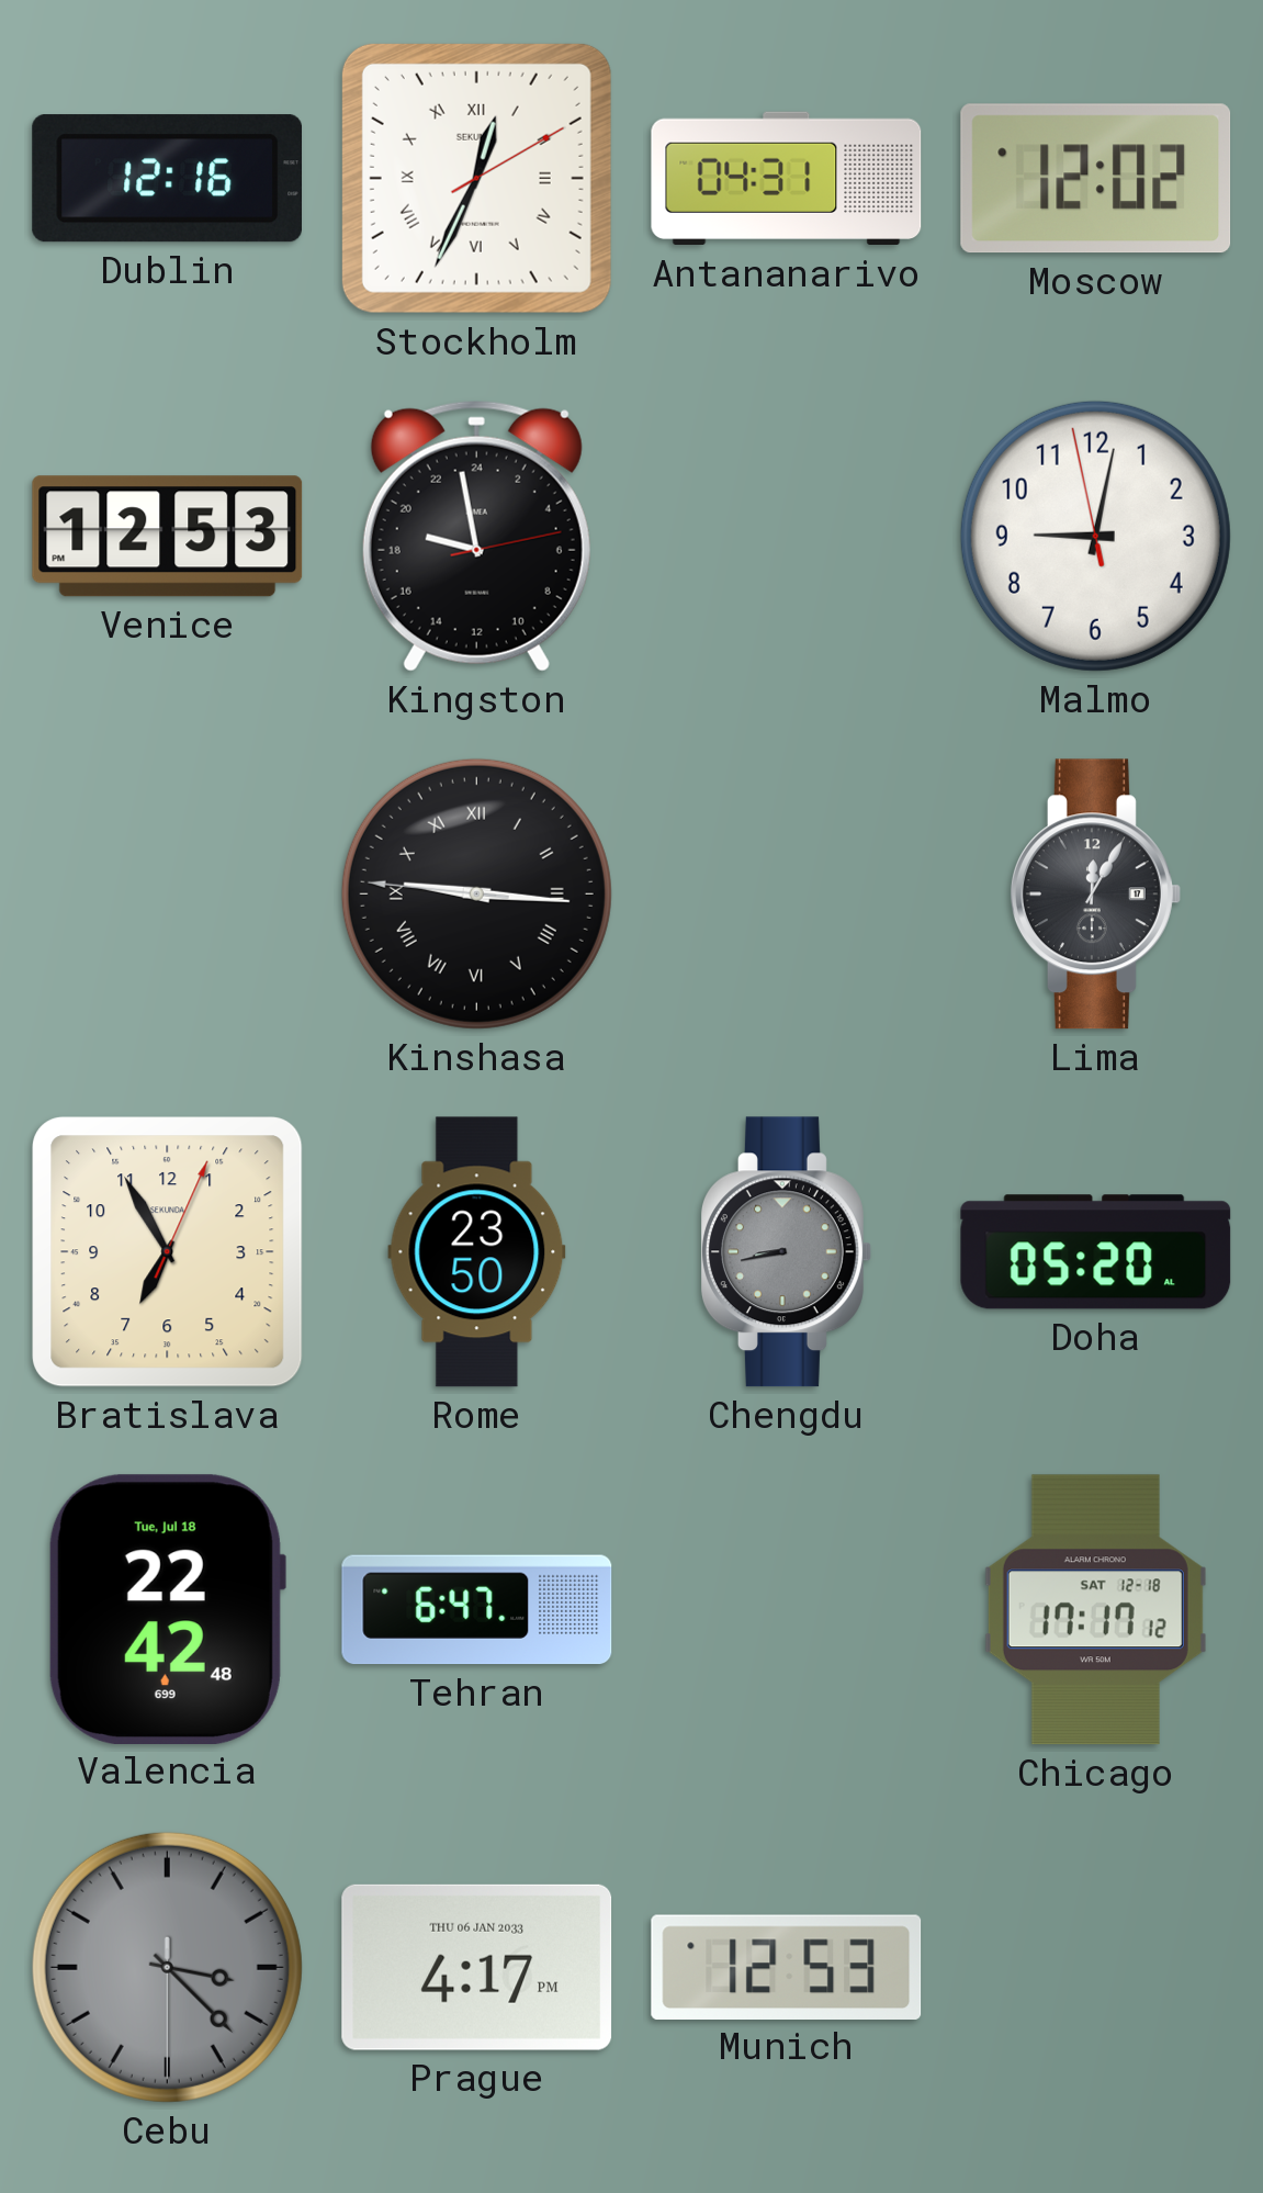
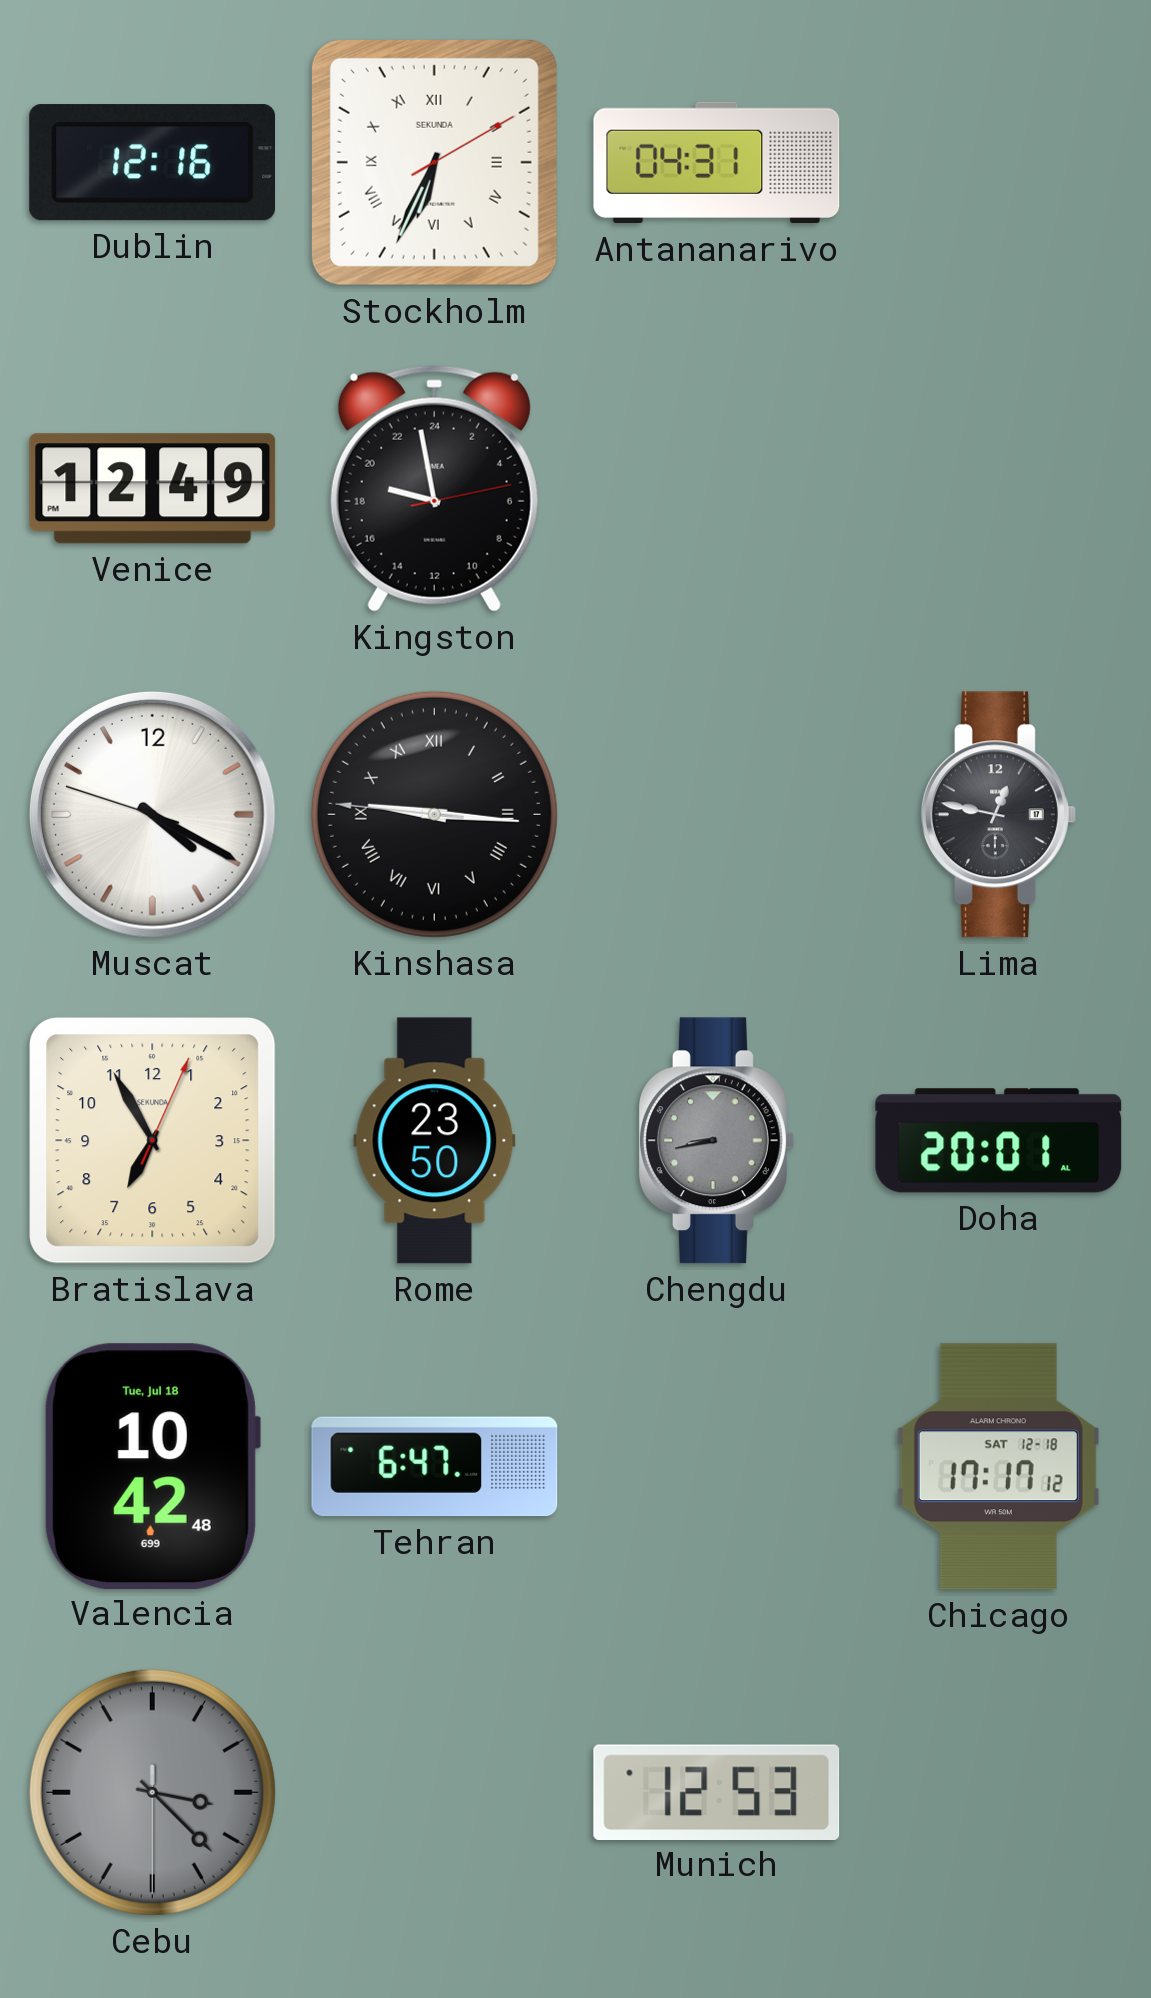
Stockholm: 12:34 -> 6:34 (434, 162)
Moscow: 12:02 -> none (1096, 179)
Venice: 12:53 -> 12:49 (153, 489)
Malmo: 9:01 -> none (1095, 536)
Muscat: none -> 4:19 (152, 814)
Lima: 12:05 -> 12:47 (998, 815)
Doha: 05:20 -> 20:01 (999, 1141)
Valencia: 22:42 -> 10:42 (152, 1466)
Prague: 4:17 -> none (477, 1967)
